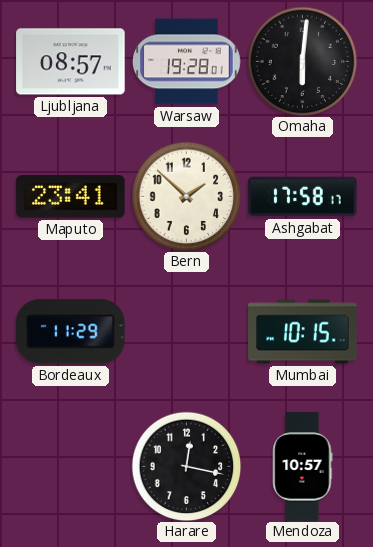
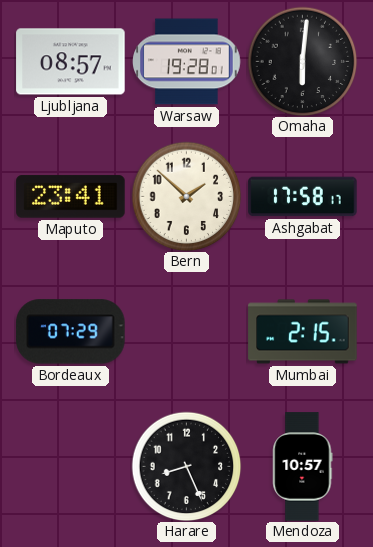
Bordeaux: 11:29 -> 07:29 (71, 332)
Mumbai: 10:15 -> 2:15 (303, 332)
Harare: 12:17 -> 8:26 (186, 466)
